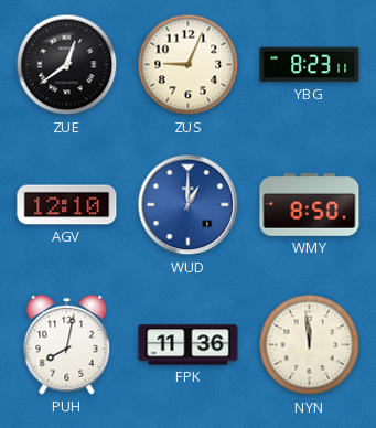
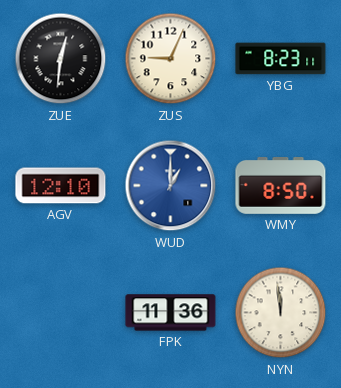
ZUE: 12:39 -> 12:31 (61, 59)
PUH: 8:02 -> none (67, 344)
